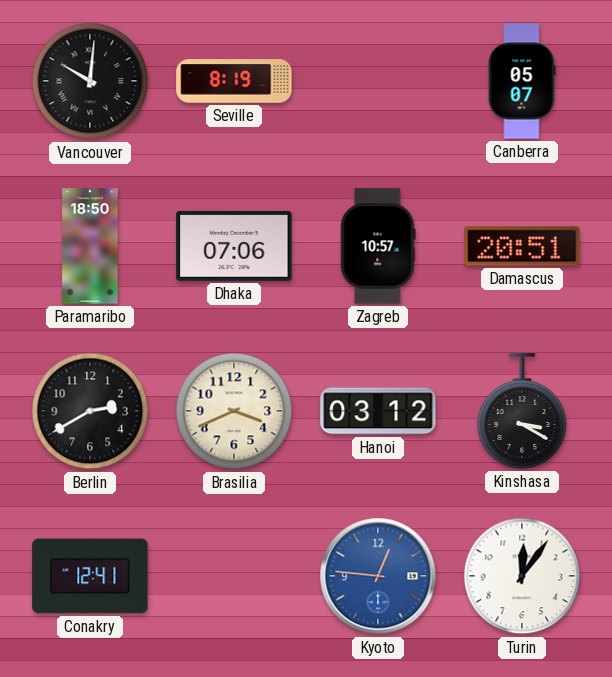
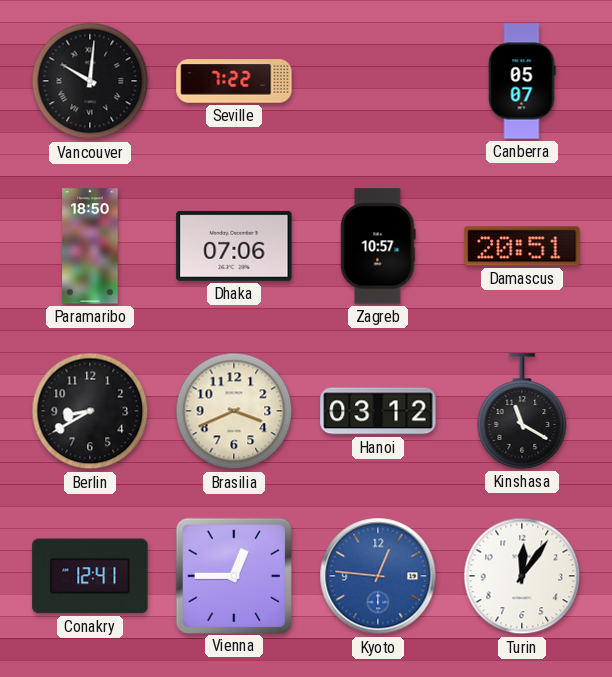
Seville: 8:19 -> 7:22 (234, 81)
Berlin: 2:40 -> 8:40 (90, 411)
Kinshasa: 3:20 -> 11:20 (522, 411)
Vienna: none -> 12:45 (233, 575)
